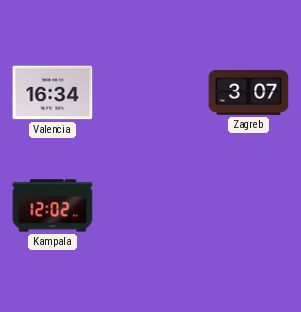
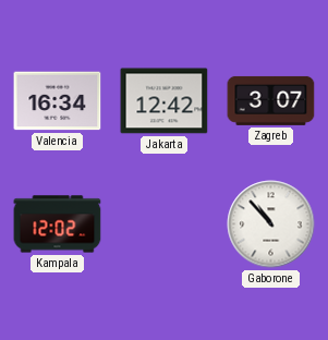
Jakarta: none -> 12:42 (165, 101)
Gaborone: none -> 10:53 (271, 224)
